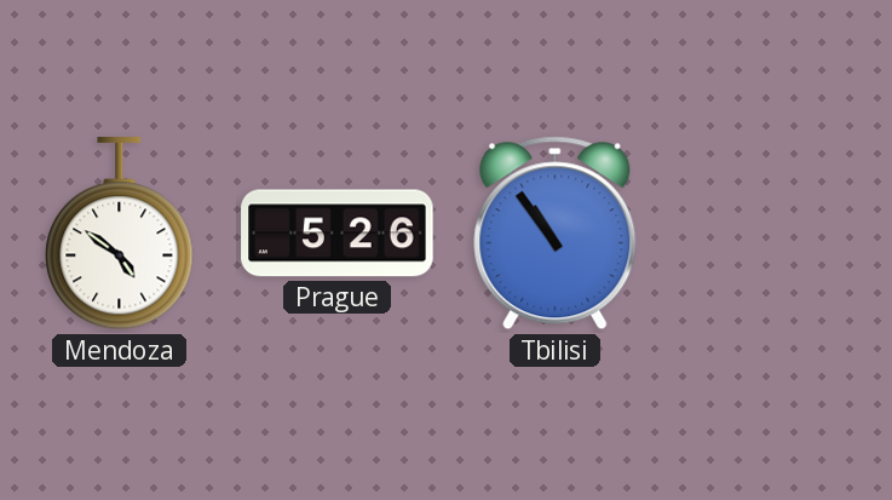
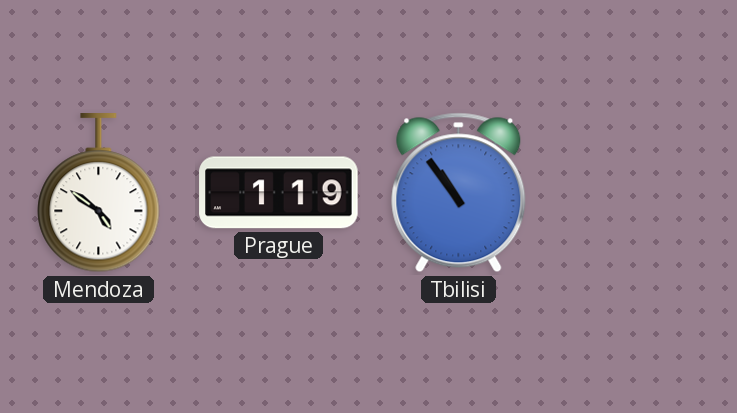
Prague: 5:26 -> 1:19 (279, 193)
